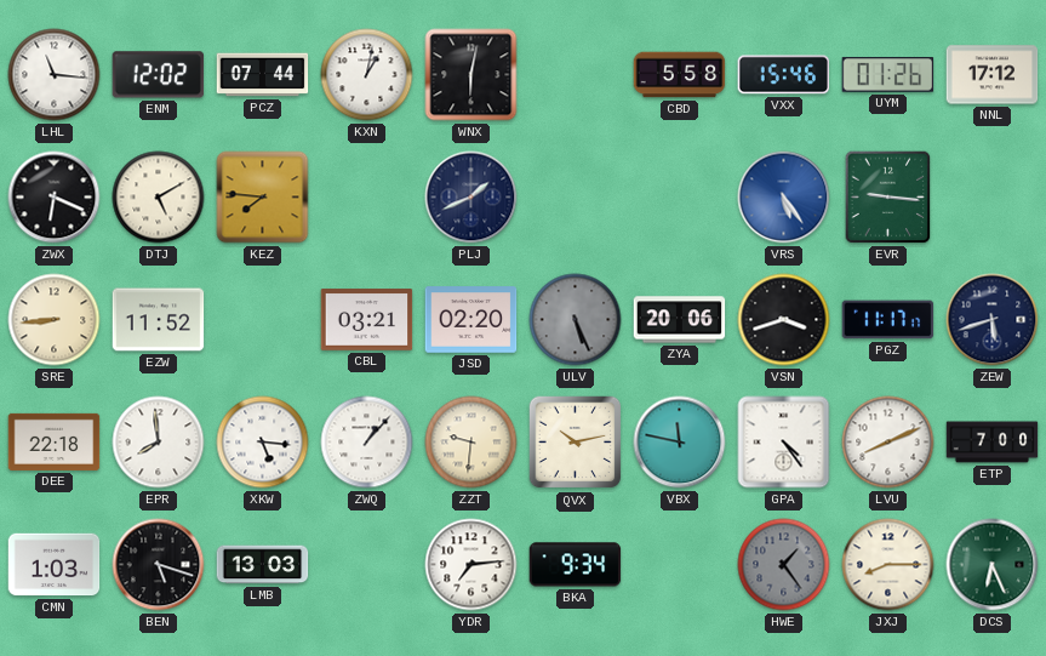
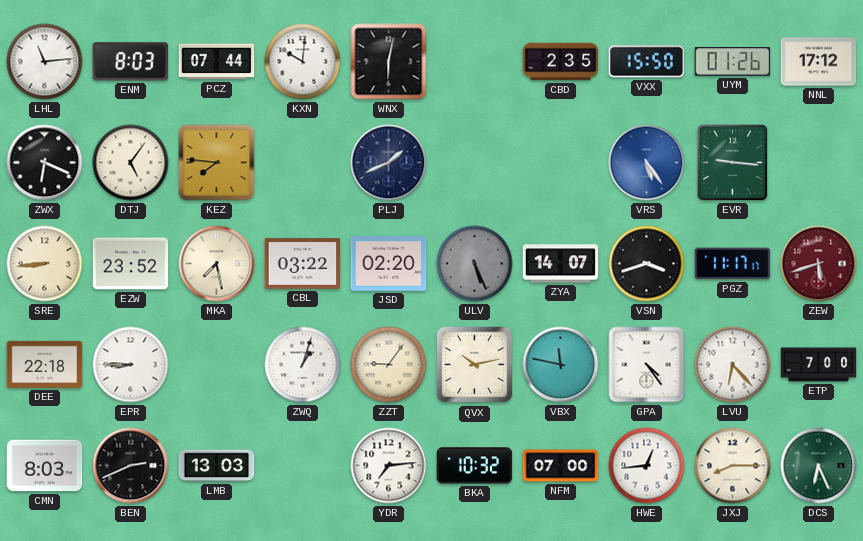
LHL: 11:16 -> 11:14 (45, 62)
ENM: 12:02 -> 8:03 (131, 62)
KXN: 1:02 -> 10:01 (303, 62)
CBD: 5:58 -> 2:35 (561, 62)
VXX: 15:46 -> 15:50 (647, 62)
DTJ: 5:10 -> 5:06 (131, 163)
EZW: 11:52 -> 23:52 (131, 264)
MKA: none -> 7:28 (217, 264)
CBL: 03:21 -> 03:22 (303, 264)
ZYA: 20:06 -> 14:07 (561, 264)
ZEW dial: navy -> burgundy (819, 264)
EPR: 7:59 -> 8:45 (131, 365)
XKW: 5:16 -> none (263, 443)
ZWQ: 1:07 -> 1:03 (303, 365)
ZZT: 9:31 -> 9:06 (389, 365)
LVU: 8:11 -> 6:23 (733, 365)
CMN: 1:03 -> 8:03 (45, 466)
BEN: 5:18 -> 2:41 (131, 466)
BKA: 9:34 -> 10:32 (475, 466)
NFM: none -> 07:00 (561, 466)
HWE: 1:24 -> 12:44 (647, 466)
HWE dial: grey -> white (647, 466)
